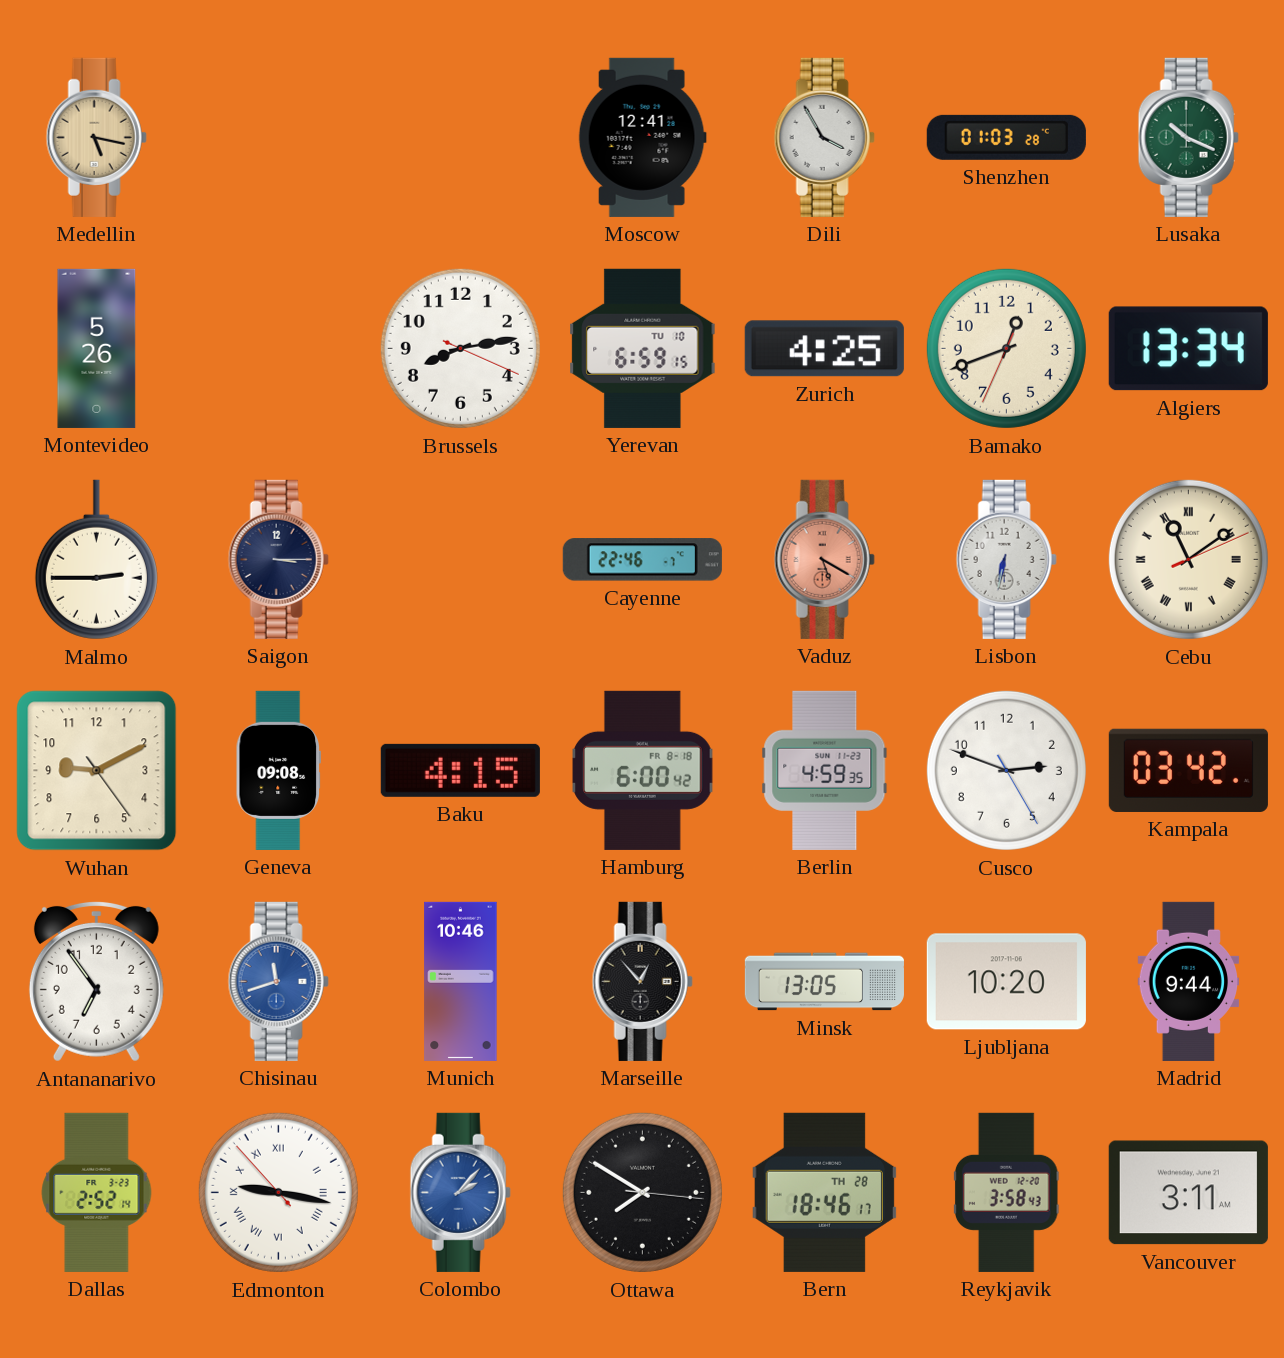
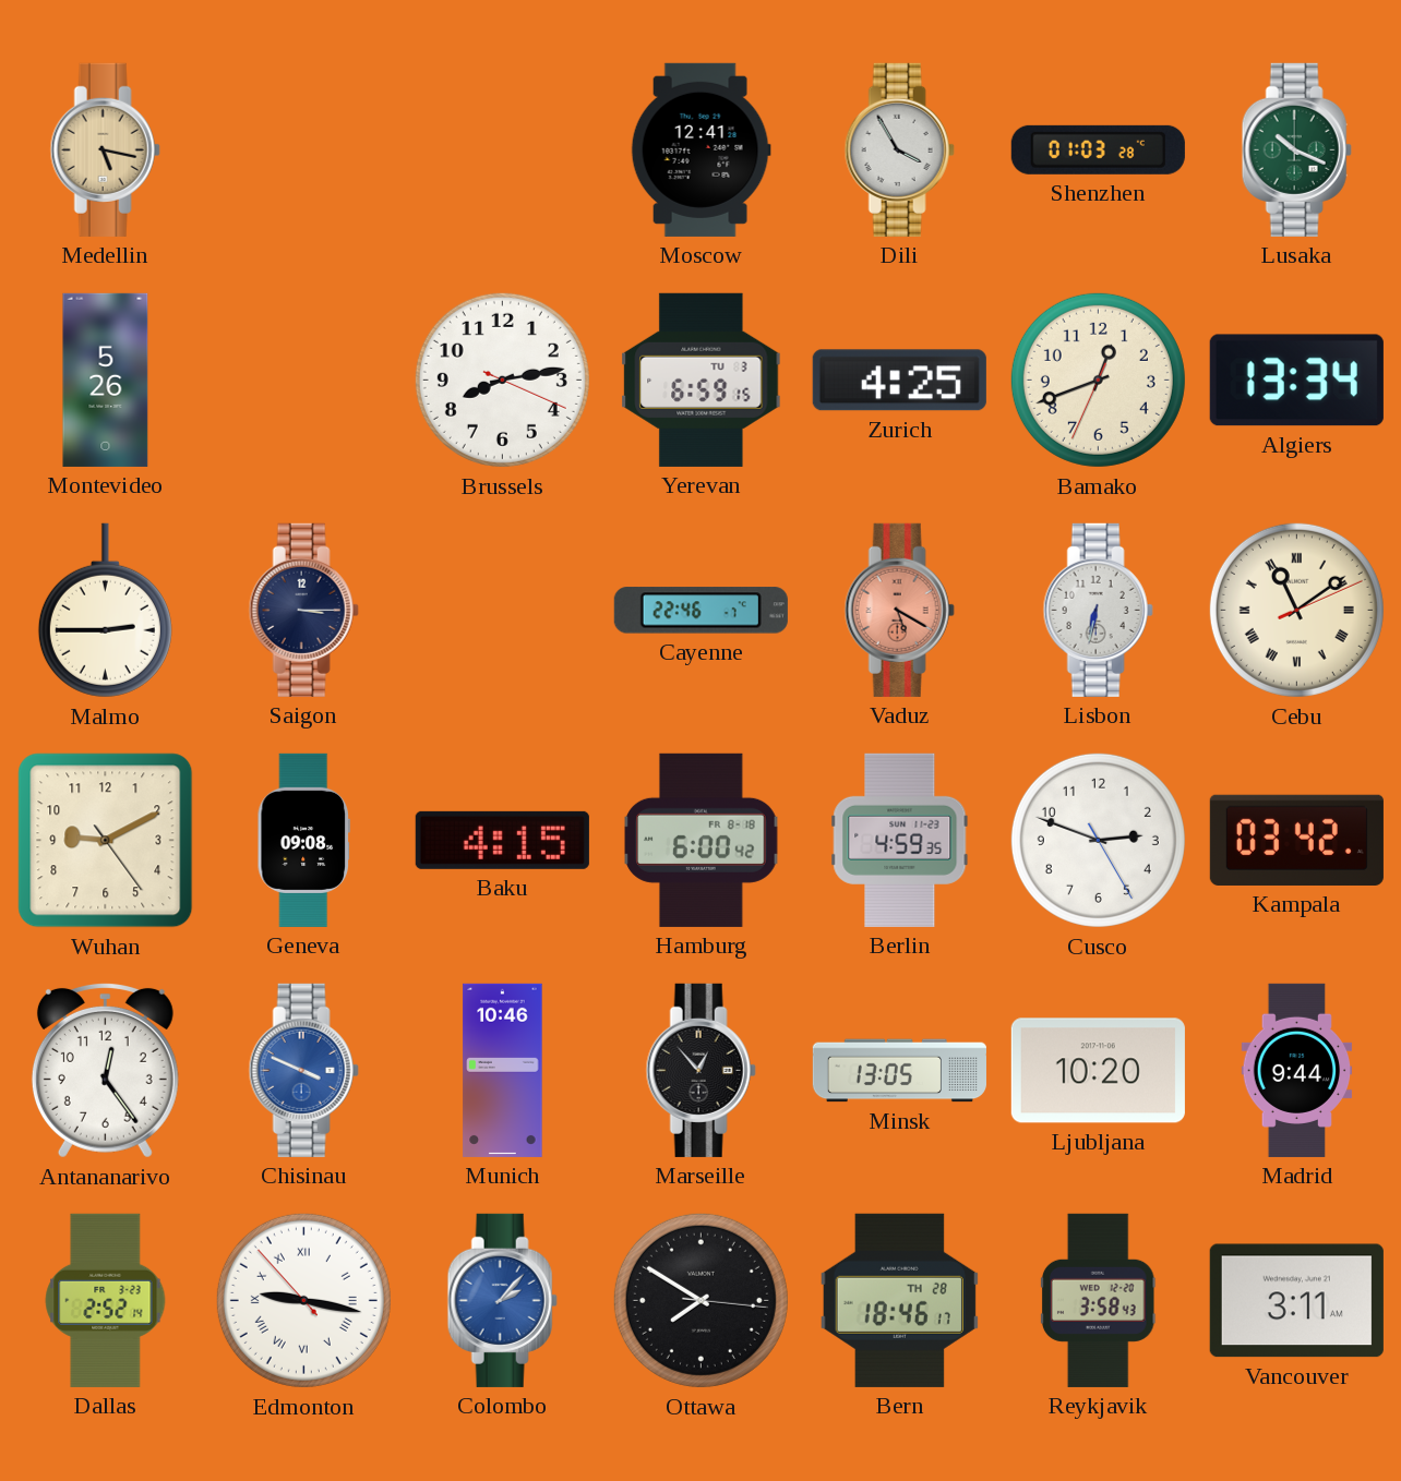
Yerevan date: TU 10 -> TU 3 (702, 380)
Antananarivo: 6:54 -> 12:24 (105, 1070)
Chisinau: 11:42 -> 3:49 (303, 1070)
